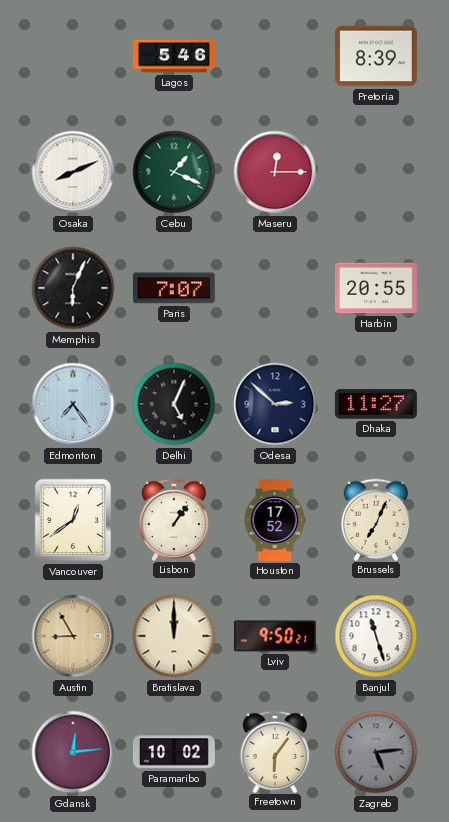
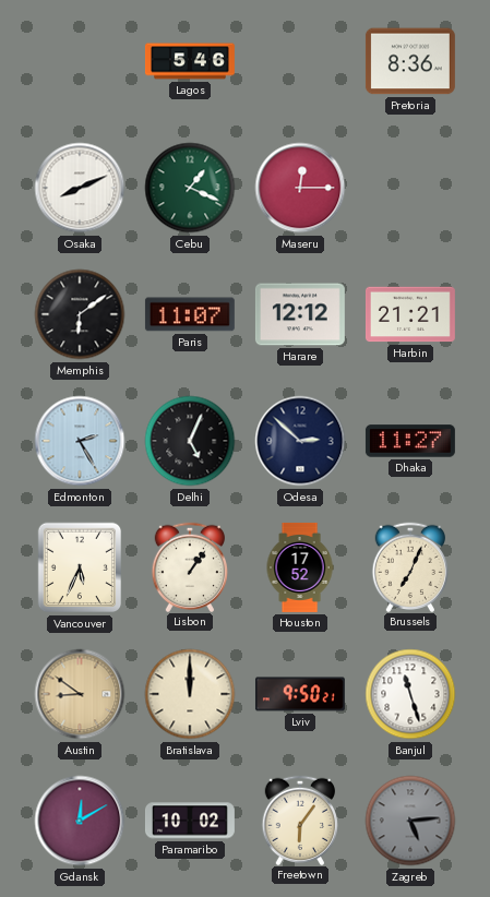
Pretoria: 8:39 -> 8:36 (410, 61)
Memphis: 6:04 -> 6:09 (80, 314)
Paris: 7:07 -> 11:07 (190, 314)
Harare: none -> 12:12 (300, 314)
Harbin: 20:55 -> 21:21 (410, 314)
Edmonton: 7:24 -> 2:25 (80, 441)
Vancouver: 12:39 -> 5:34 (80, 567)
Austin: 8:55 -> 8:51 (80, 694)
Gdansk: 12:14 -> 12:10 (80, 821)
